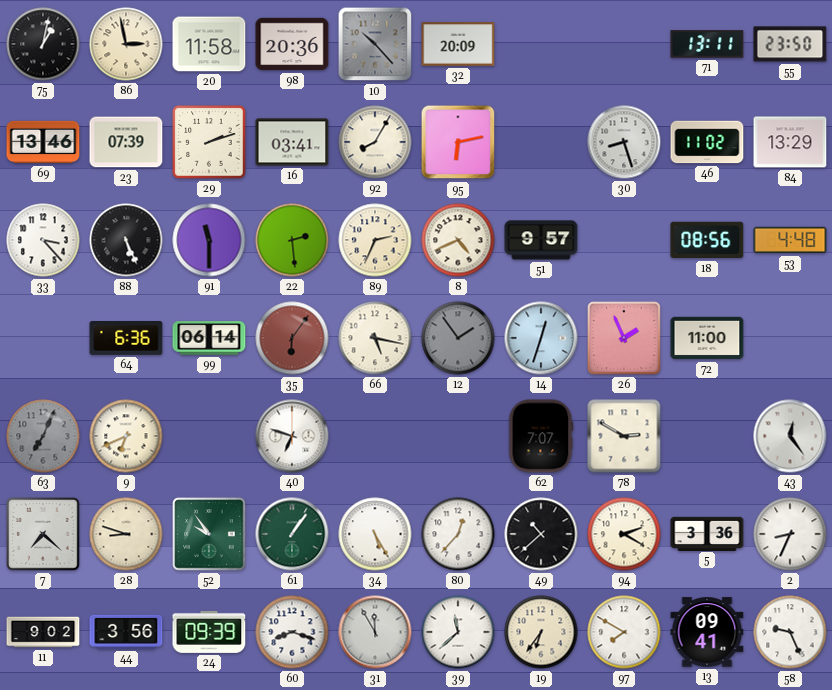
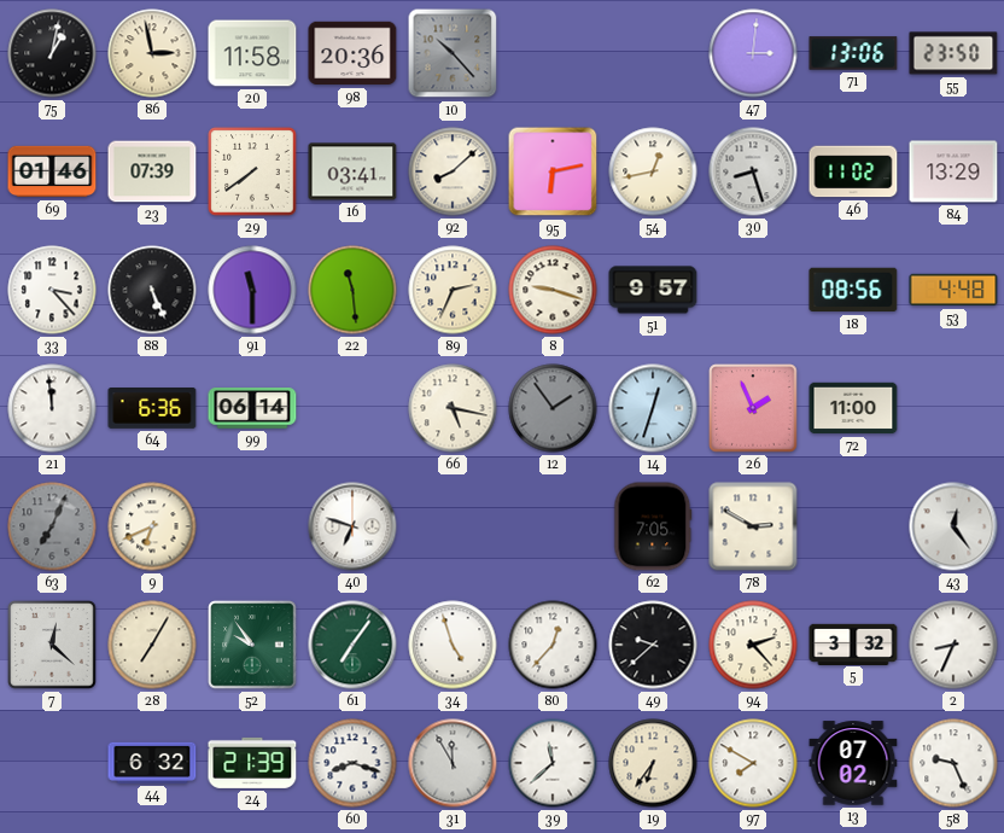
32: 20:09 -> none (458, 44)
47: none -> 3:01 (753, 53)
71: 13:11 -> 13:06 (853, 53)
69: 13:46 -> 01:46 (52, 171)
29: 2:12 -> 7:39 (252, 171)
92: 8:05 -> 8:08 (453, 171)
54: none -> 12:43 (653, 171)
22: 2:29 -> 11:29 (352, 290)
8: 4:41 -> 9:18 (553, 290)
21: none -> 11:59 (52, 408)
35: 6:06 -> none (292, 338)
62: 7:07 -> 7:05 (653, 526)
7: 7:22 -> 12:22 (52, 645)
28: 8:48 -> 7:05 (152, 645)
61: 1:06 -> 7:06 (352, 645)
34: 5:25 -> 4:57 (453, 645)
49: 10:38 -> 9:38 (653, 645)
94: 2:20 -> 2:23 (753, 645)
5: 3:36 -> 3:32 (853, 643)
11: 9:02 -> none (43, 632)
44: 3:56 -> 6:32 (152, 763)
24: 09:39 -> 21:39 (252, 763)
13: 09:41 -> 07:02 (853, 763)
